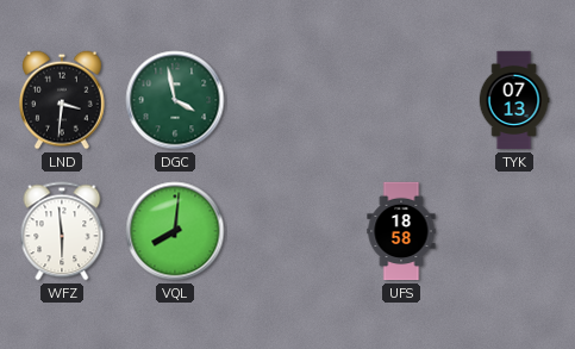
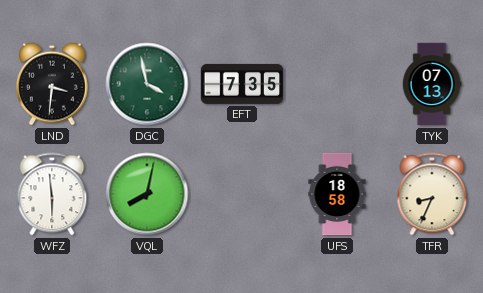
EFT: none -> 7:35 (242, 84)
VQL: 8:01 -> 8:02 (147, 194)
TFR: none -> 8:34 (432, 194)
